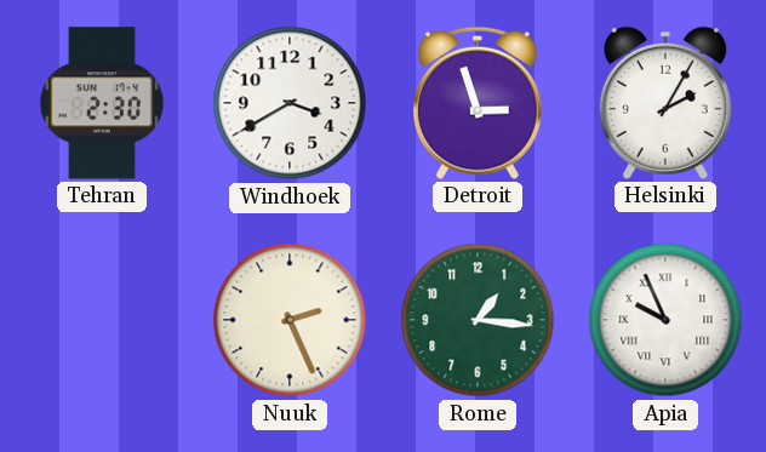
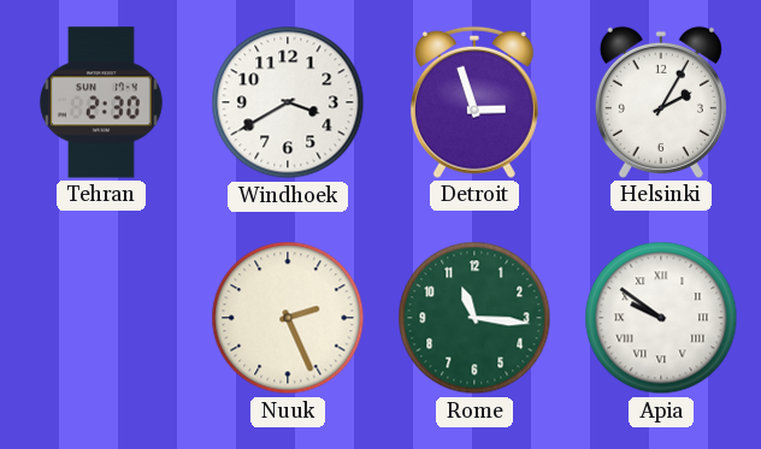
Rome: 1:16 -> 11:16 (474, 318)
Apia: 9:56 -> 9:51 (661, 318)
